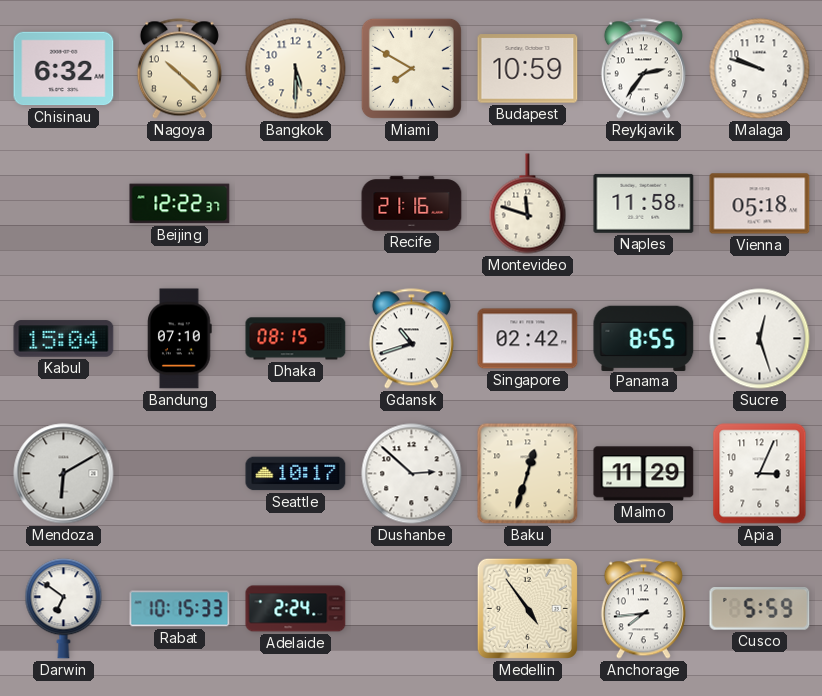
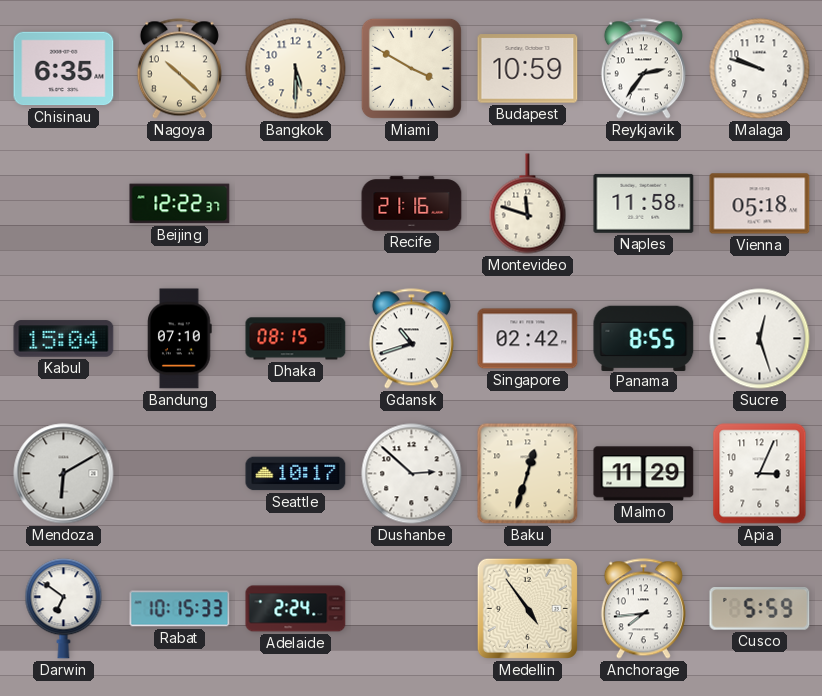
Chisinau: 6:32 -> 6:35 (64, 69)
Miami: 7:50 -> 3:50 (411, 68)
